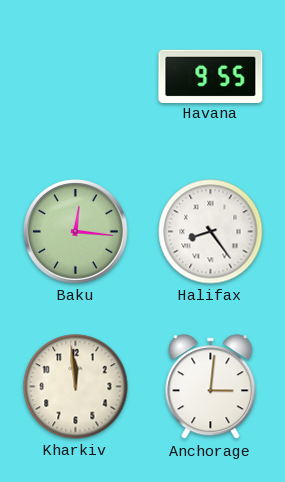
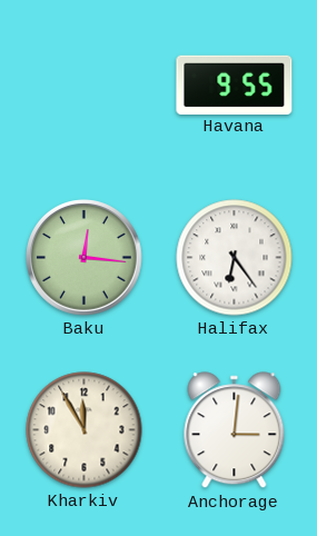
Halifax: 8:24 -> 6:24 (235, 258)
Kharkiv: 11:59 -> 11:55 (85, 430)
